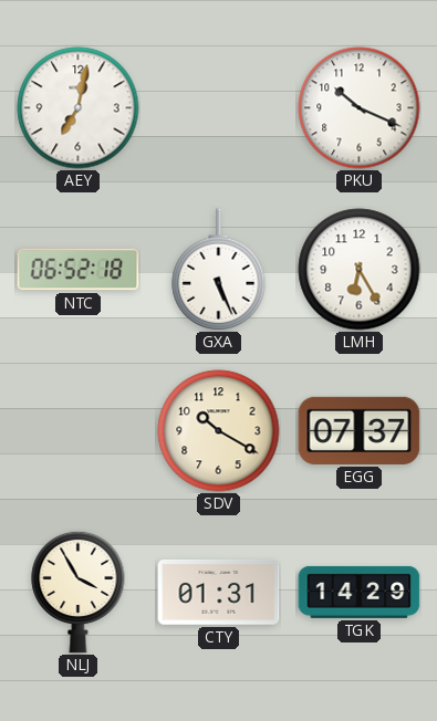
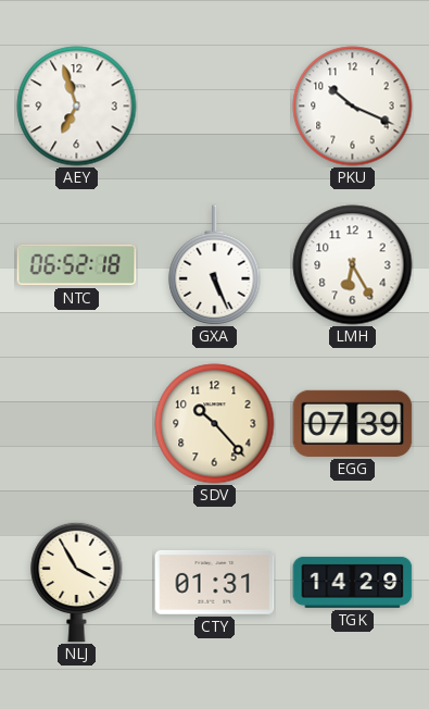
AEY: 7:02 -> 6:57 (77, 107)
SDV: 10:20 -> 10:23 (215, 424)
EGG: 07:37 -> 07:39 (353, 423)
